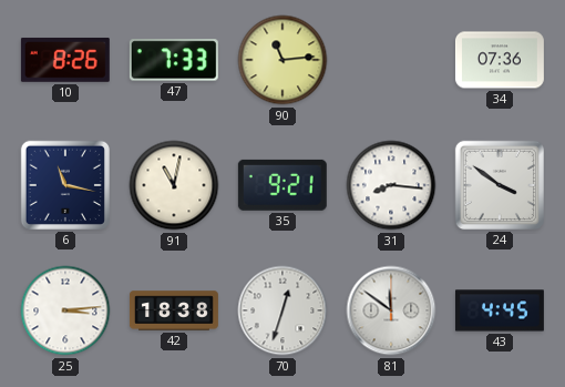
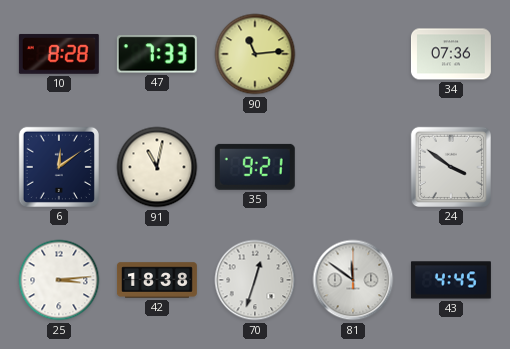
10: 8:26 -> 8:28 (59, 54)
6: 11:17 -> 12:09 (59, 167)
31: 8:16 -> none (391, 185)
